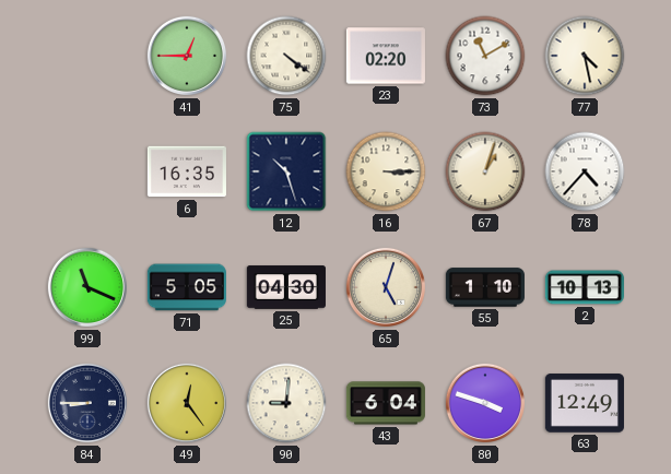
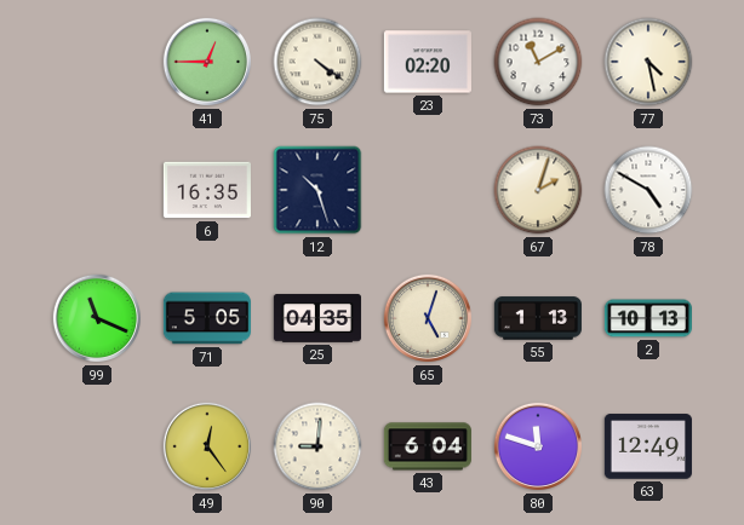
16: 3:15 -> none (386, 171)
67: 1:03 -> 2:03 (538, 190)
78: 4:37 -> 4:50 (648, 190)
25: 04:30 -> 04:35 (317, 318)
55: 1:10 -> 1:13 (538, 318)
84: 8:45 -> none (87, 403)
80: 3:48 -> 11:48 (538, 446)
